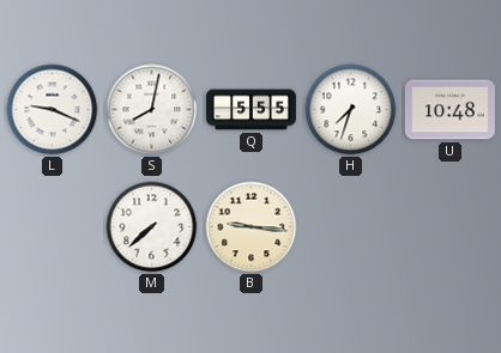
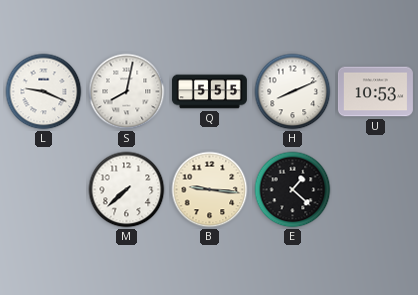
H: 7:33 -> 8:11 (293, 92)
U: 10:48 -> 10:53 (375, 92)
E: none -> 1:22 (293, 190)
